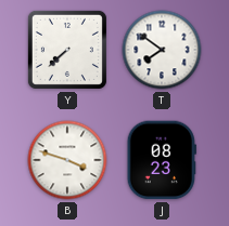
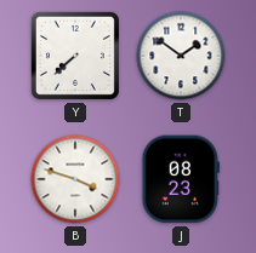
T: 7:51 -> 1:51 (181, 56)
